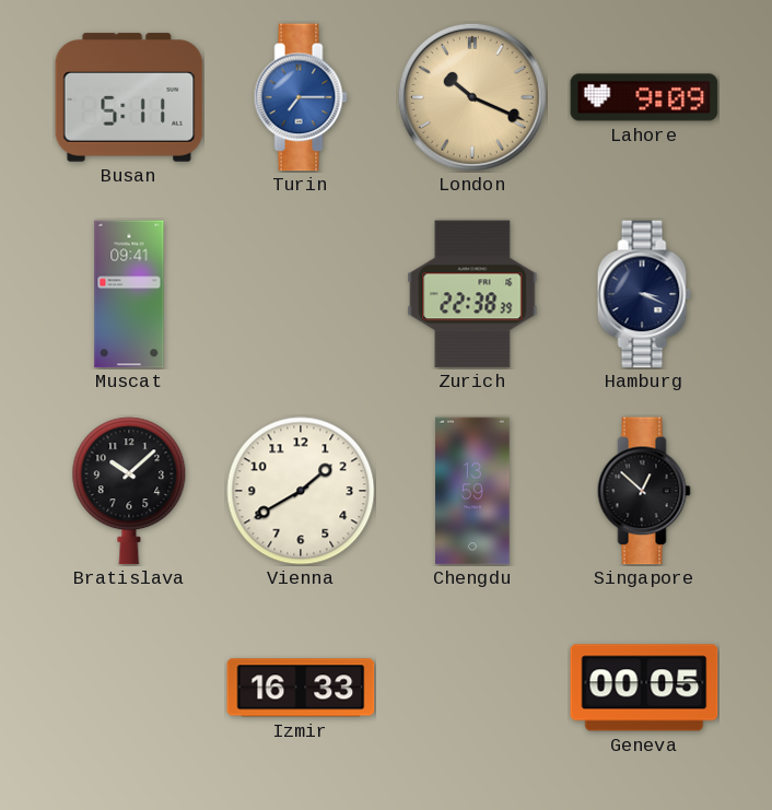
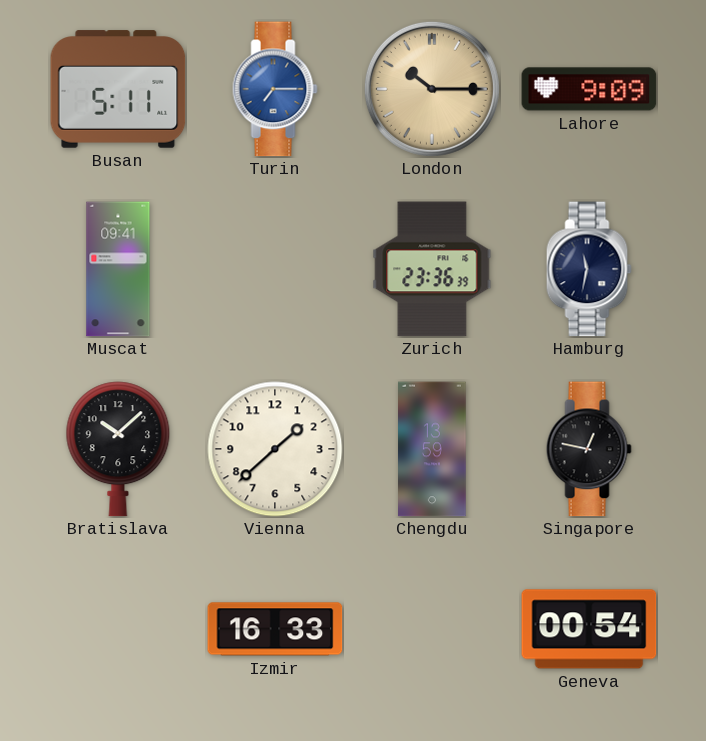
London: 10:19 -> 10:15 (432, 89)
Zurich: 22:38 -> 23:36 (432, 269)
Hamburg: 3:19 -> 11:32 (589, 269)
Vienna: 1:40 -> 1:38 (275, 449)
Singapore: 12:52 -> 12:47 (589, 449)
Geneva: 00:05 -> 00:54 (589, 629)
